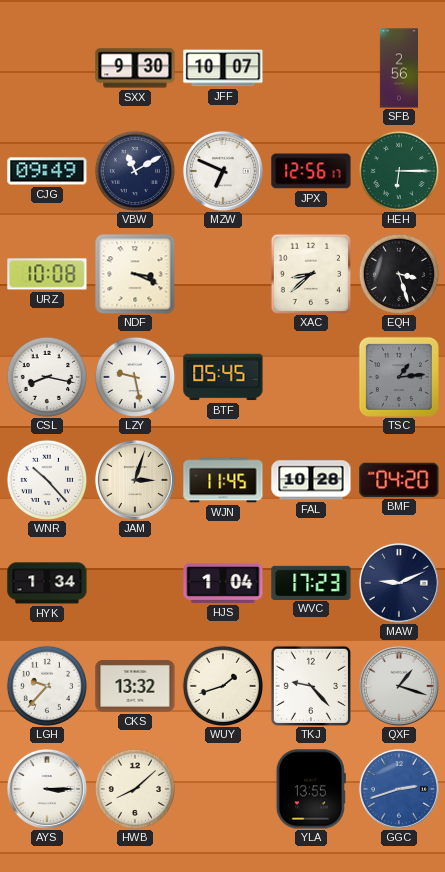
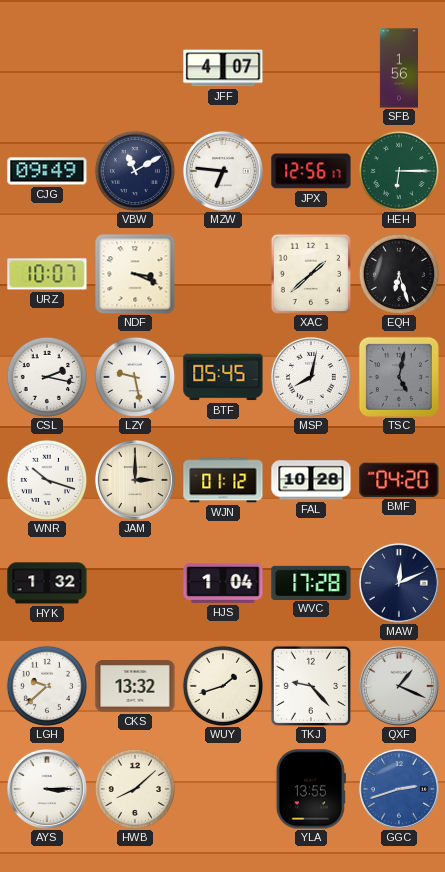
SXX: 9:30 -> none (135, 68)
JFF: 10:07 -> 4:07 (223, 68)
SFB: 2:56 -> 1:56 (398, 68)
MZW: 6:49 -> 6:46 (223, 171)
URZ: 10:08 -> 10:07 (47, 274)
XAC: 8:38 -> 1:38 (311, 274)
EQH: 3:27 -> 6:27 (398, 273)
CSL: 8:17 -> 2:17 (46, 376)
MSP: none -> 8:02 (311, 377)
TSC: 1:14 -> 5:02 (399, 377)
WNR: 10:23 -> 10:18 (46, 479)
JAM: 3:03 -> 3:00 (135, 480)
WJN: 11:45 -> 01:12 (223, 480)
HYK: 1:34 -> 1:32 (47, 583)
WVC: 17:23 -> 17:28 (311, 582)
MAW: 9:11 -> 12:11 (399, 583)
LGH: 9:37 -> 9:38 (46, 685)
QXF: 1:18 -> 1:19 (399, 686)
